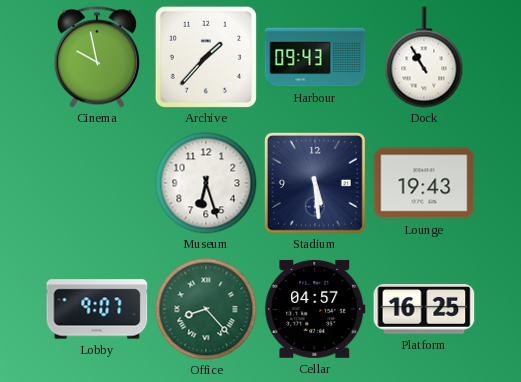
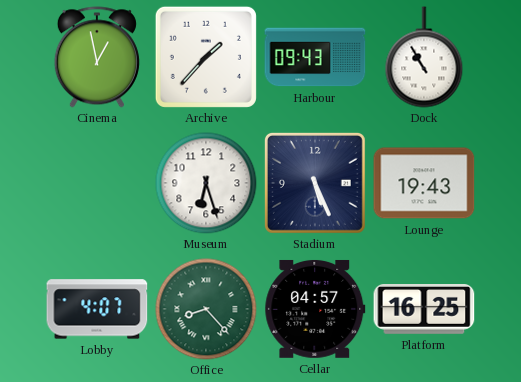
Cinema: 9:58 -> 12:58 (97, 57)
Stadium: 5:29 -> 5:26 (315, 183)
Lobby: 9:07 -> 4:07 (97, 309)
